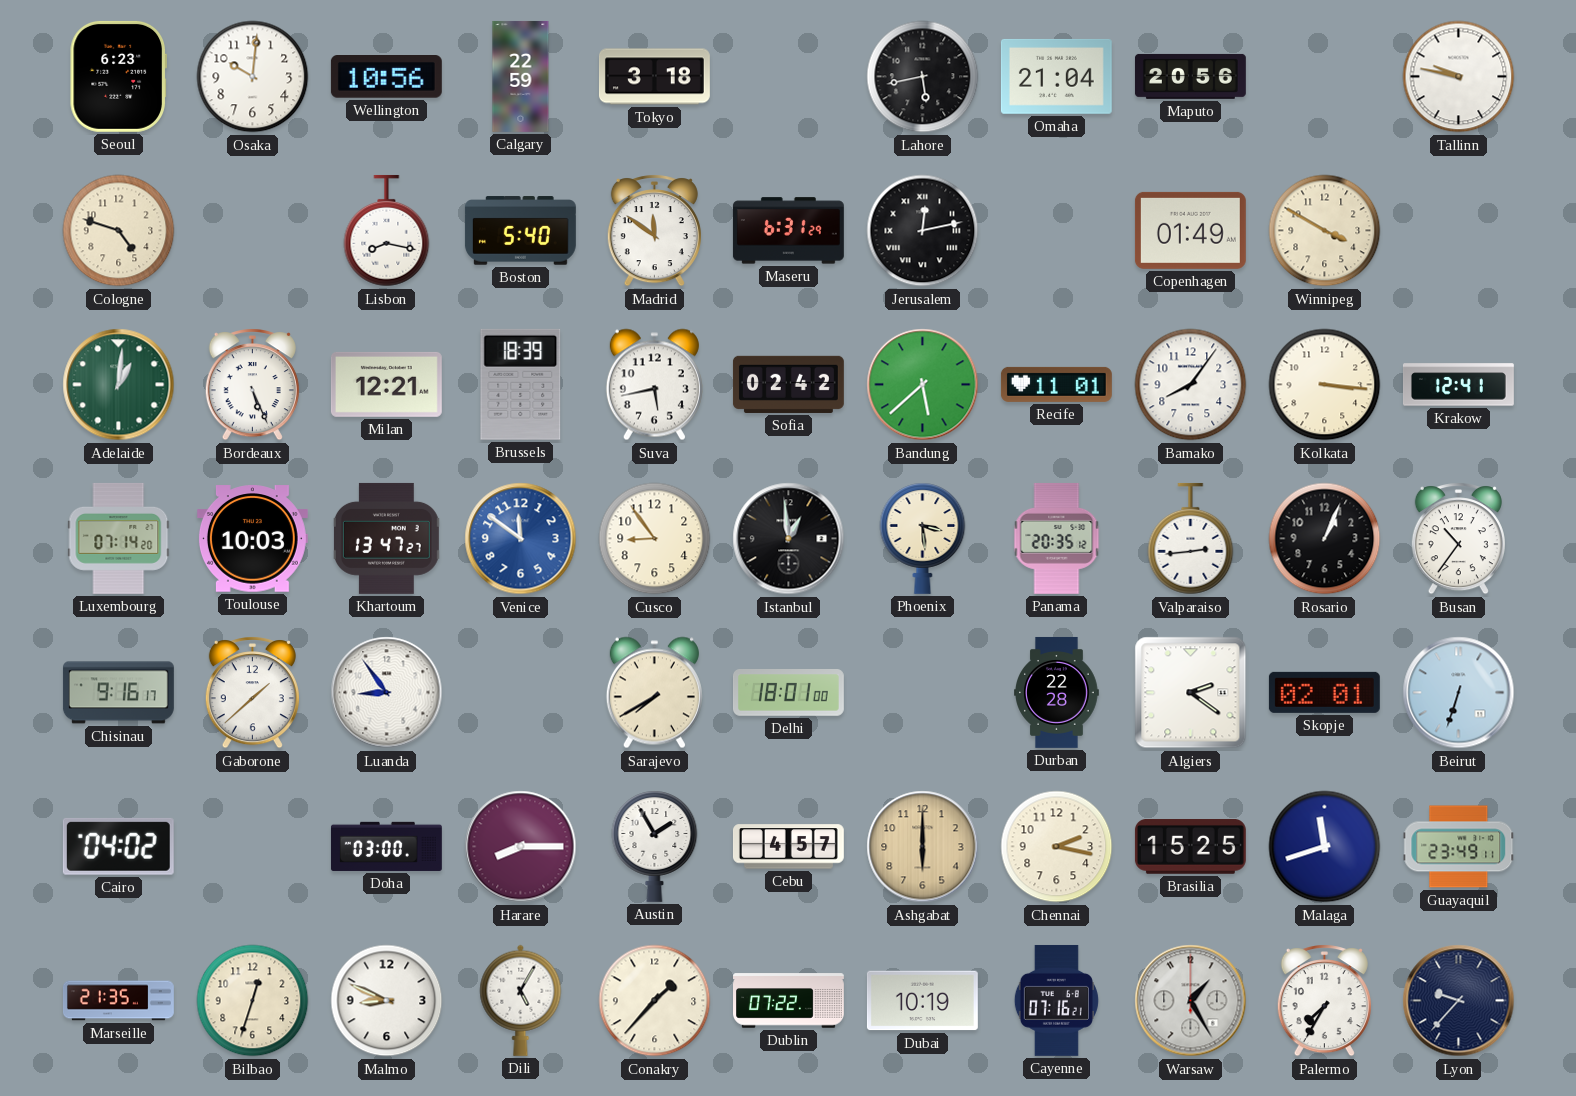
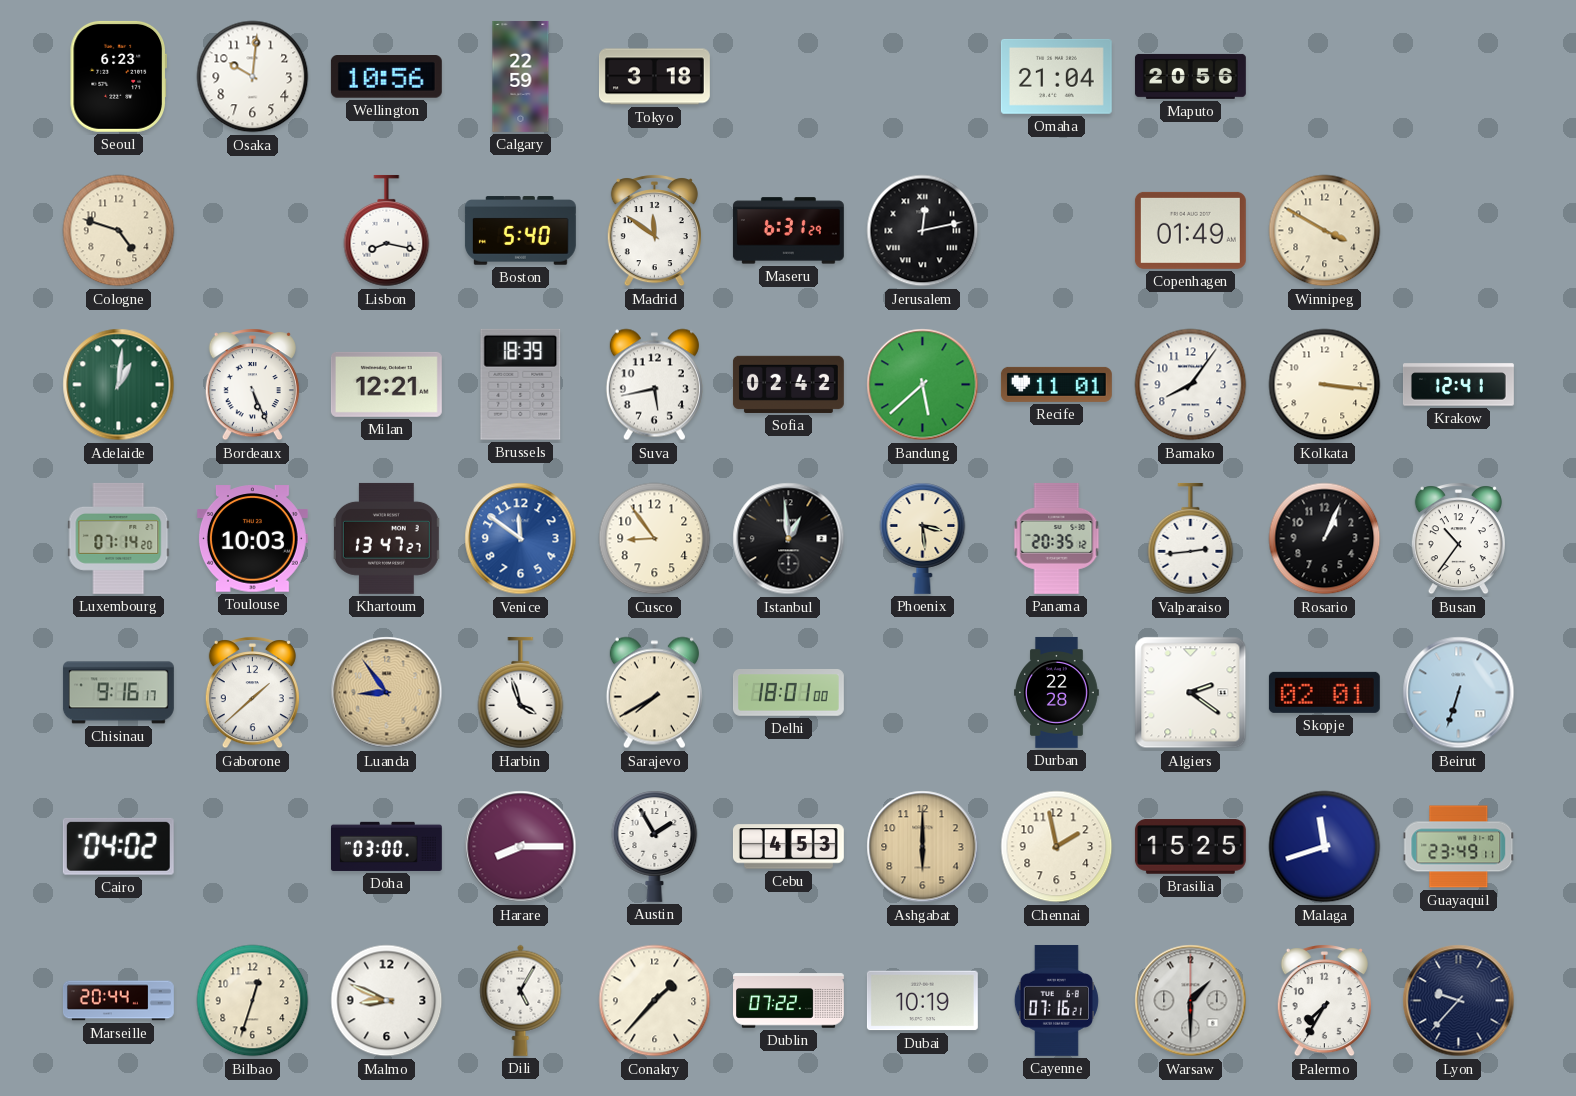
Lahore: 5:43 -> none (923, 77)
Tallinn: 9:47 -> none (1459, 77)
Luanda dial: white -> champagne (387, 693)
Harbin: none -> 3:57 (521, 693)
Cebu: 4:57 -> 4:53 (788, 847)
Chennai: 2:17 -> 1:58 (1057, 847)
Marseille: 21:35 -> 20:44 (118, 1001)
Warsaw: 1:25 -> 1:30 (1191, 1001)
